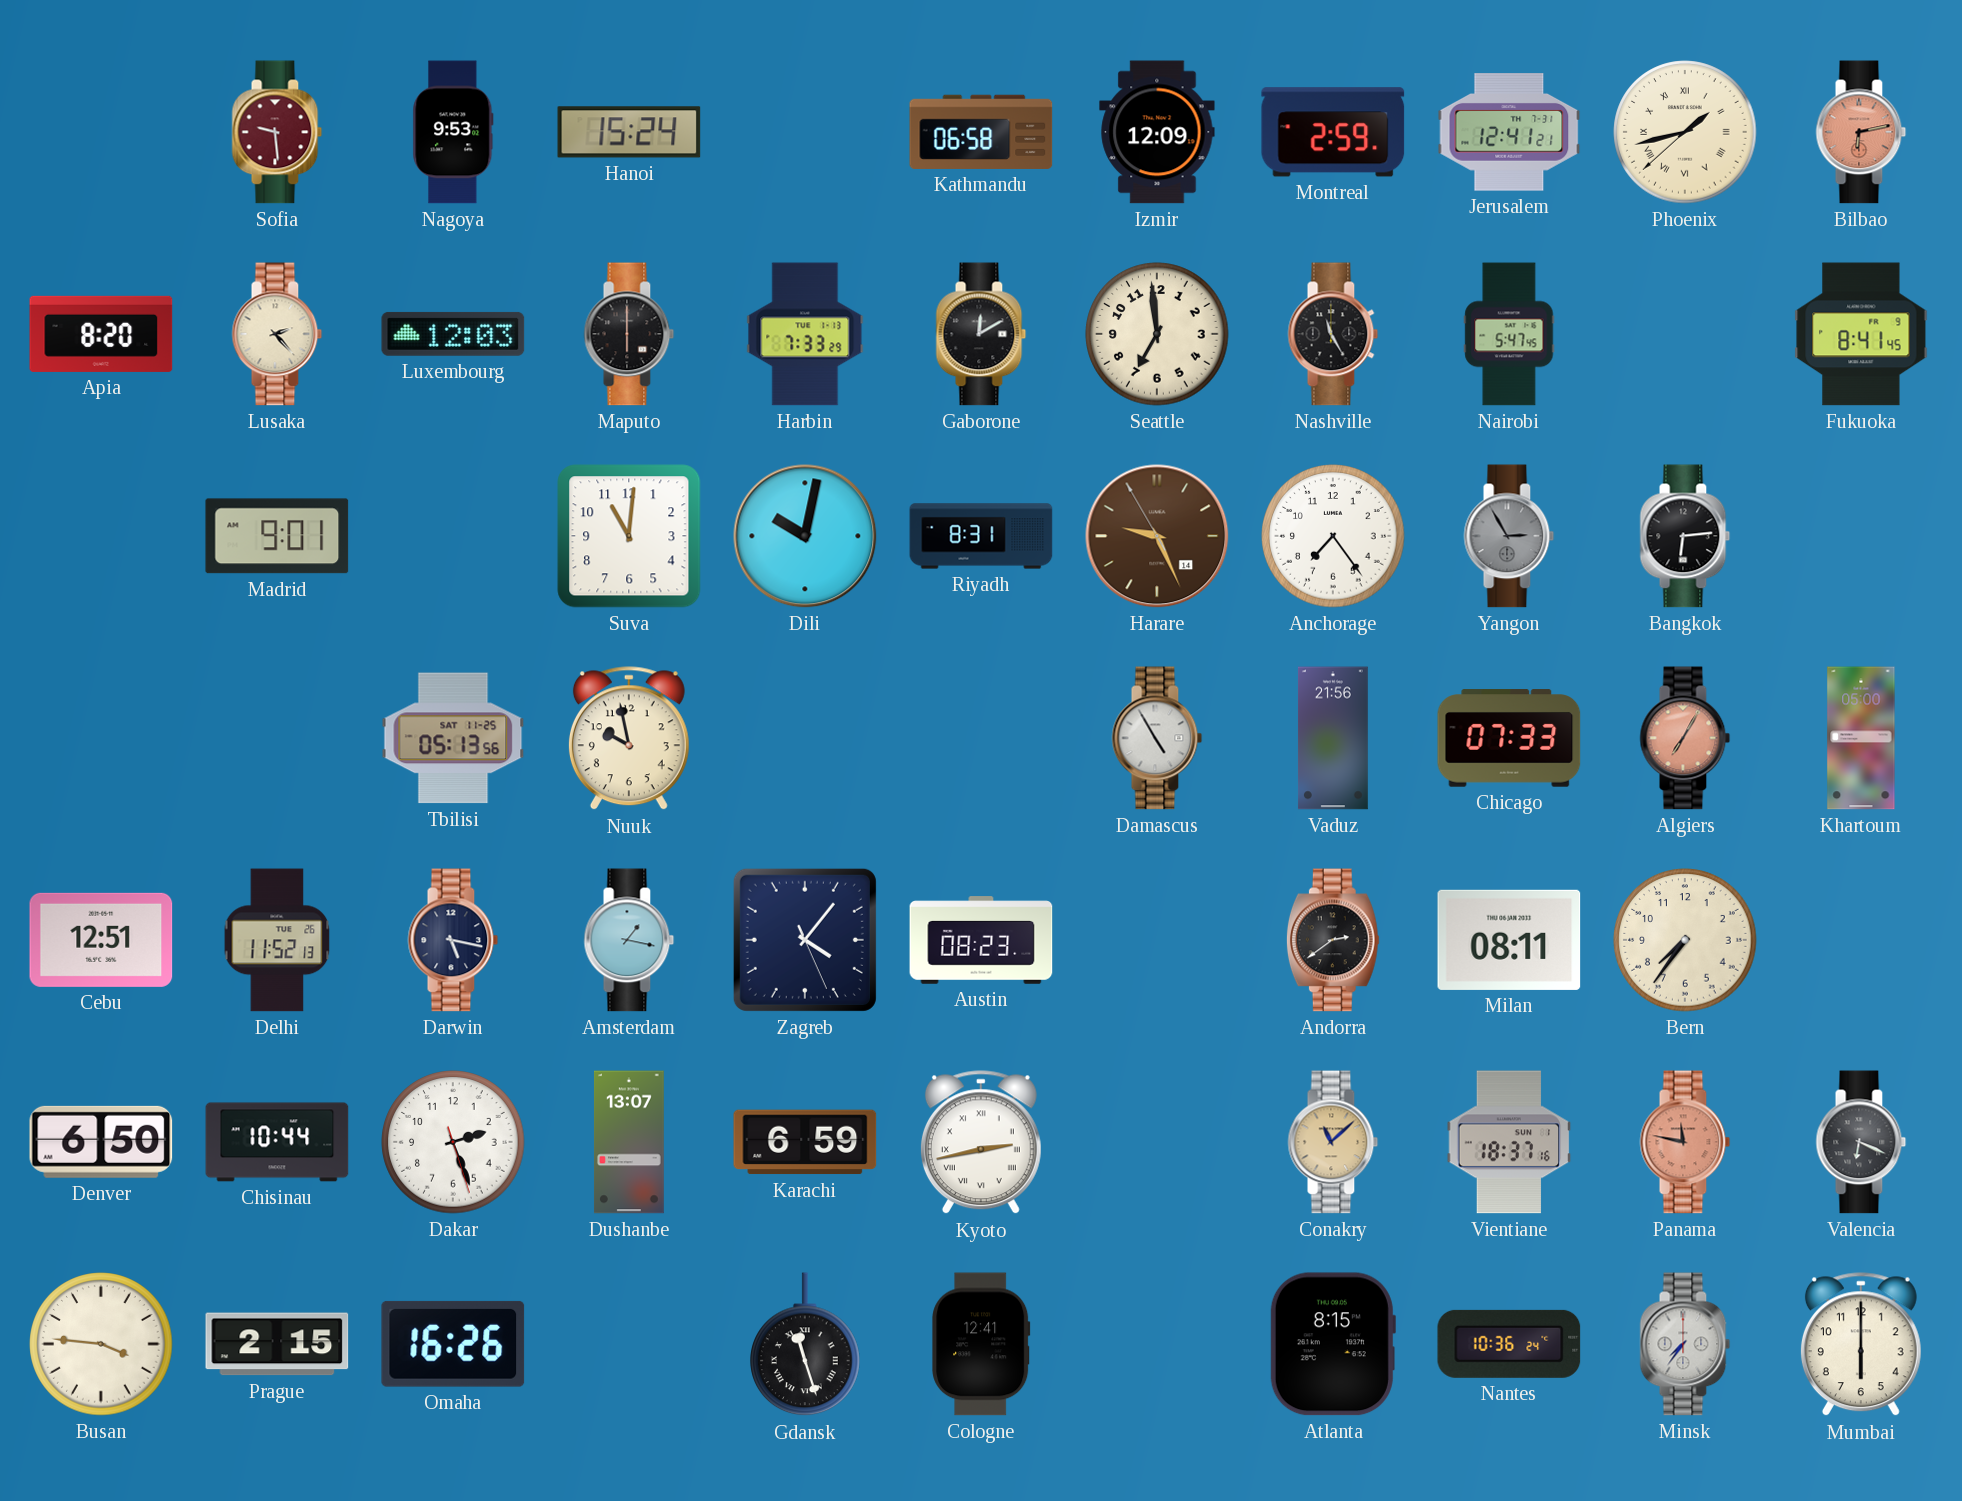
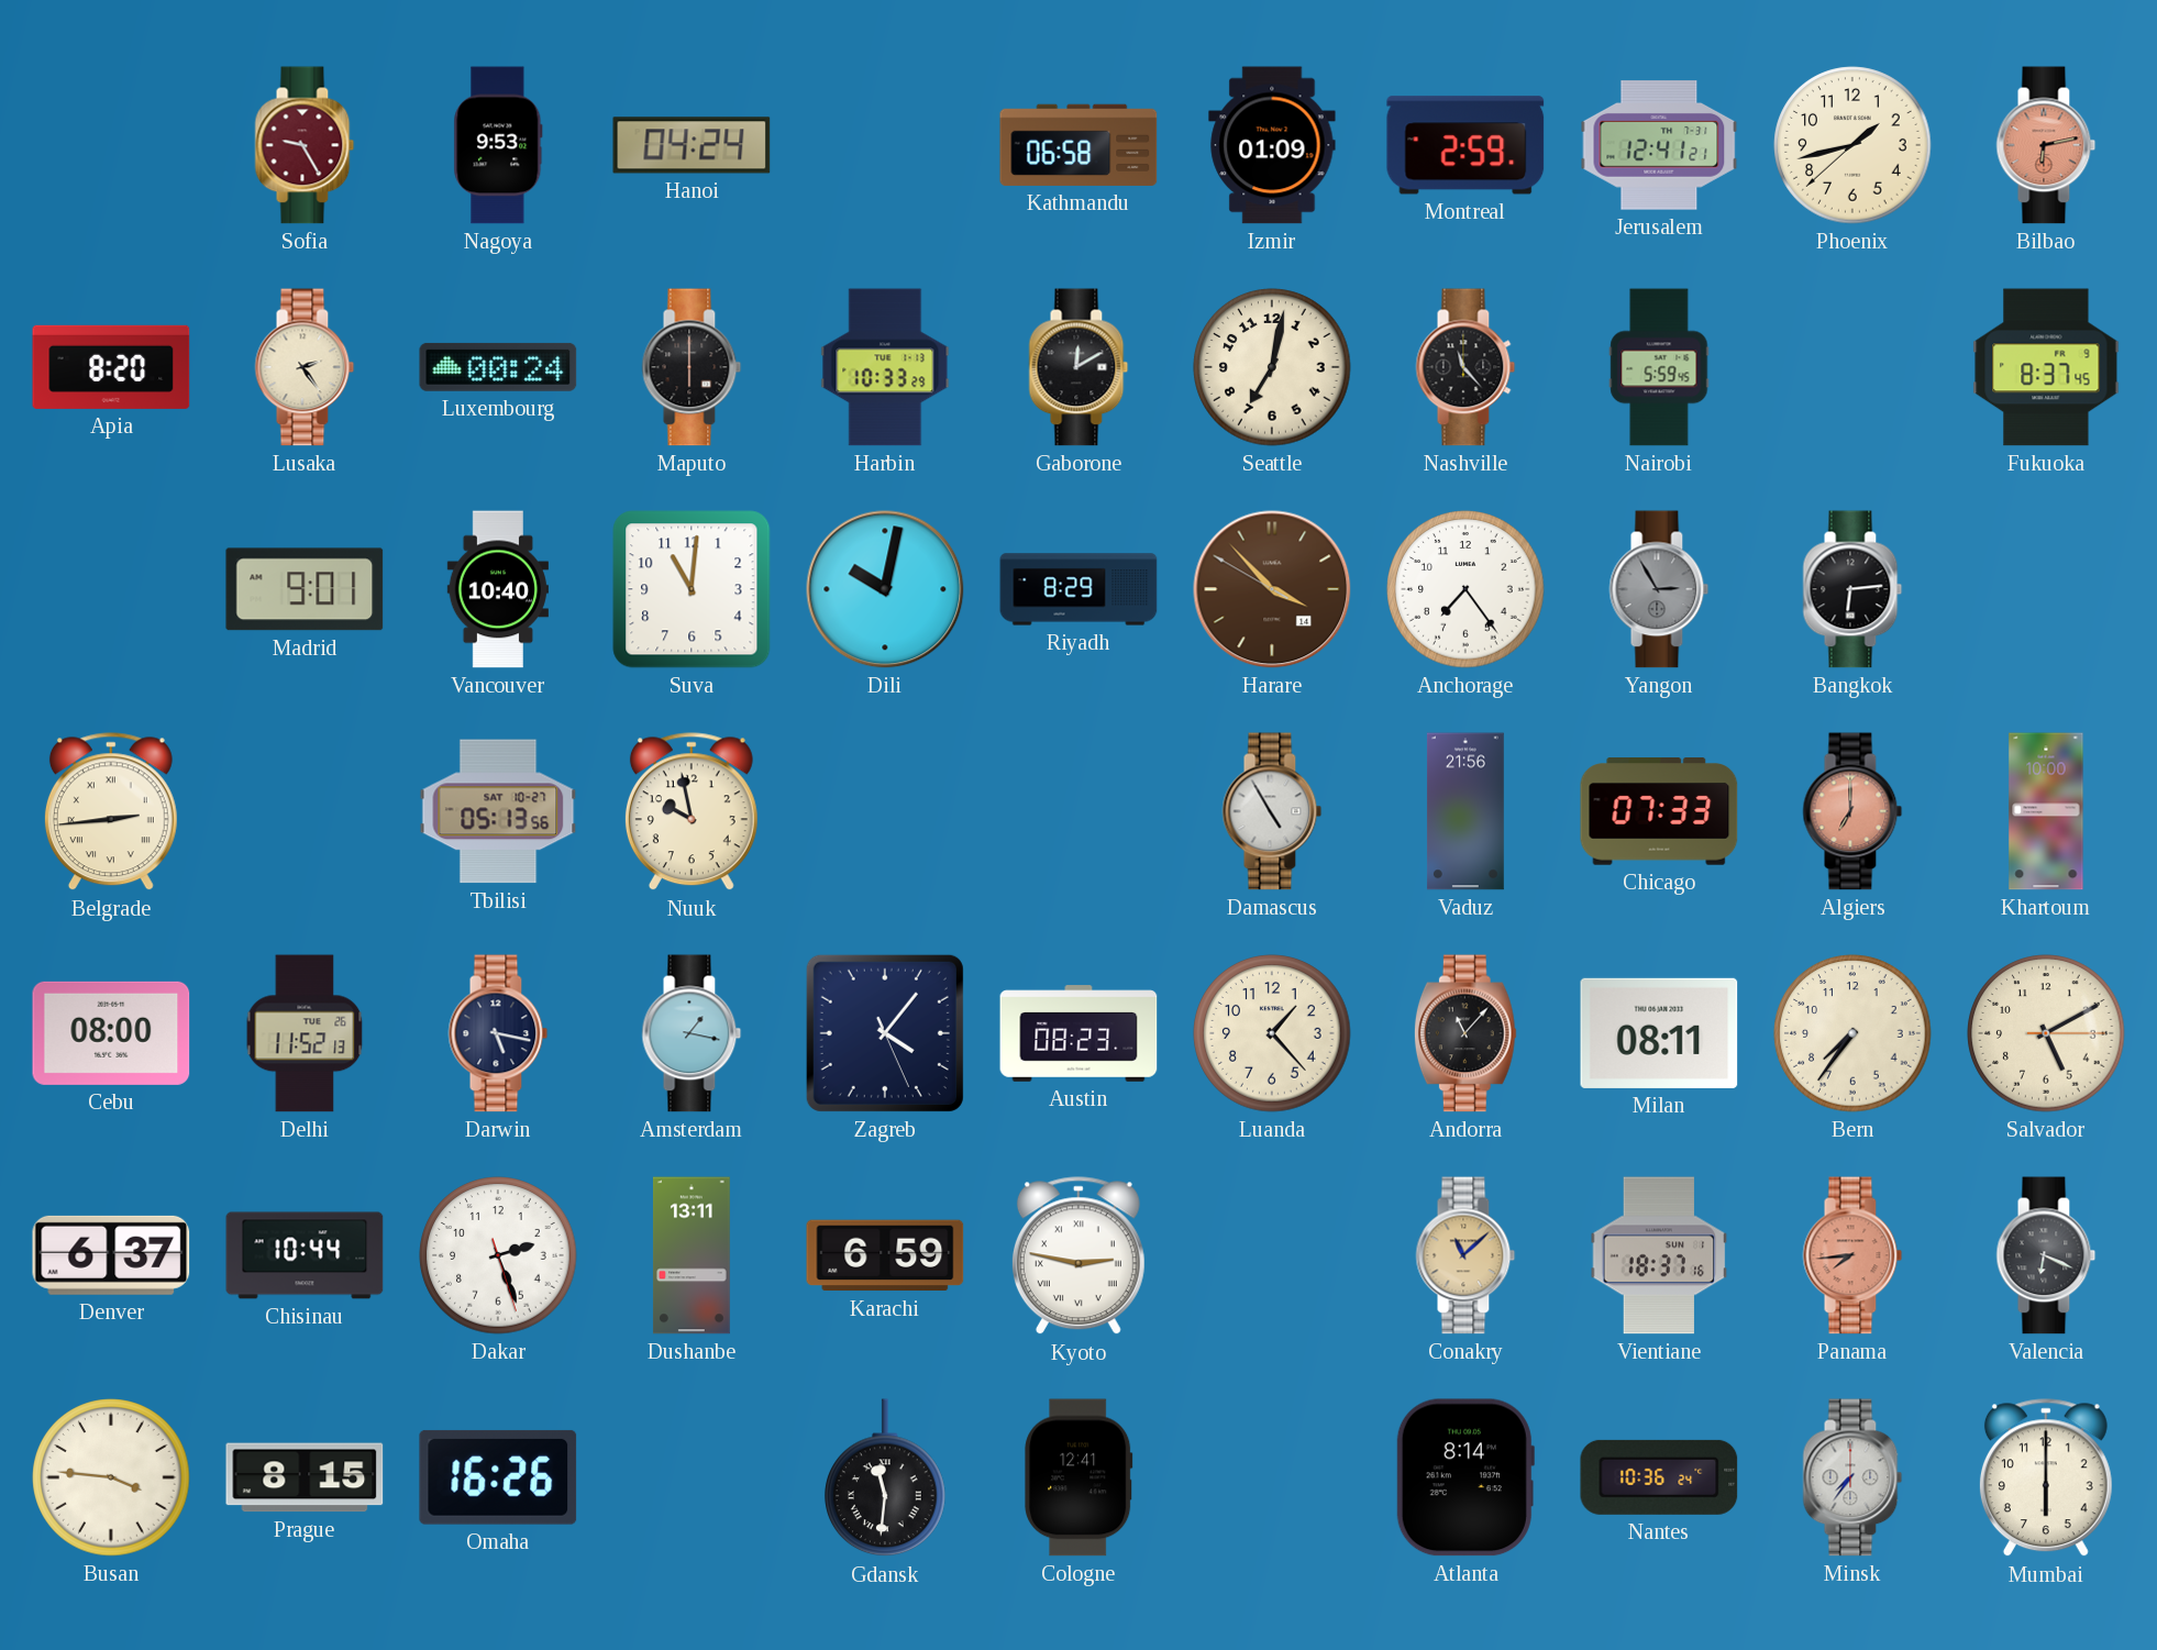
Sofia: 9:29 -> 9:25 (305, 145)
Hanoi: 15:24 -> 04:24 (692, 145)
Izmir: 12:09 -> 01:09 (1272, 145)
Phoenix numerals: Roman -> Arabic (1852, 145)
Lusaka: 2:23 -> 2:24 (305, 367)
Luxembourg: 12:03 -> 00:24 (498, 367)
Harbin: 7:33 -> 10:33 (885, 367)
Seattle: 6:59 -> 7:02 (1272, 367)
Nashville: 11:25 -> 11:23 (1465, 367)
Nairobi: 5:47 -> 5:59 (1659, 367)
Fukuoka: 8:41 -> 8:37 (2046, 367)
Vancouver: none -> 10:40 (498, 589)
Riyadh: 8:31 -> 8:29 (1078, 589)
Harare: 9:25 -> 3:52 (1272, 589)
Belgrade: none -> 2:44 (111, 812)
Tbilisi date: SAT 11-25 -> SAT 10-27 (498, 811)
Algiers: 7:05 -> 7:00 (1852, 811)
Khartoum: 05:00 -> 10:00 (2046, 811)
Cebu: 12:51 -> 08:00 (111, 1033)
Luanda: none -> 1:23 (1272, 1033)
Andorra: 2:39 -> 11:07 (1465, 1033)
Salvador: none -> 5:10 (2046, 1033)
Denver: 6:50 -> 6:37 (111, 1255)
Dushanbe: 13:07 -> 13:11 (692, 1255)
Kyoto: 2:43 -> 2:47 (1078, 1256)
Panama: 11:47 -> 7:44 (1852, 1255)
Prague: 2:15 -> 8:15 (305, 1477)
Gdansk: 11:27 -> 11:31 (885, 1479)
Atlanta: 8:15 -> 8:14 (1465, 1477)
